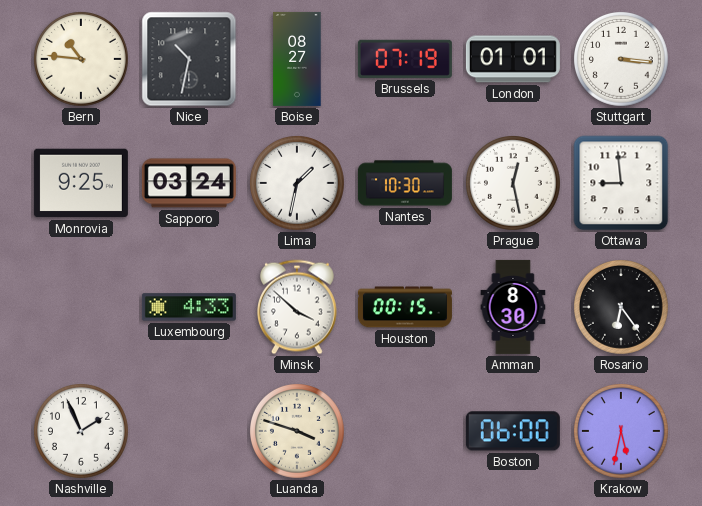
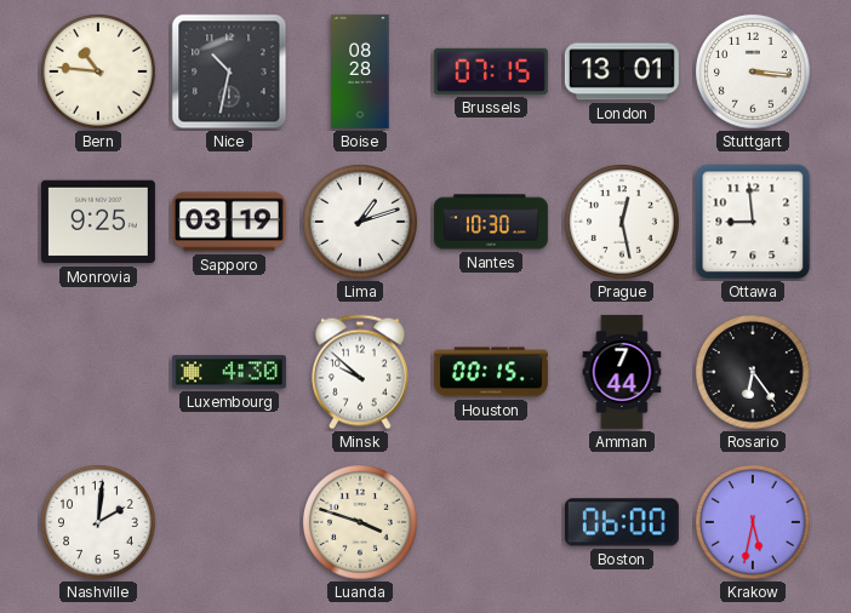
Boise: 08:27 -> 08:28 (360, 71)
Brussels: 07:19 -> 07:15 (491, 71)
London: 01:01 -> 13:01 (622, 71)
Sapporo: 03:24 -> 03:19 (229, 222)
Lima: 1:32 -> 1:12 (361, 223)
Luxembourg: 4:33 -> 4:30 (229, 372)
Minsk: 3:52 -> 9:52 (361, 372)
Amman: 8:30 -> 7:44 (622, 372)
Nashville: 1:56 -> 2:01 (99, 523)
